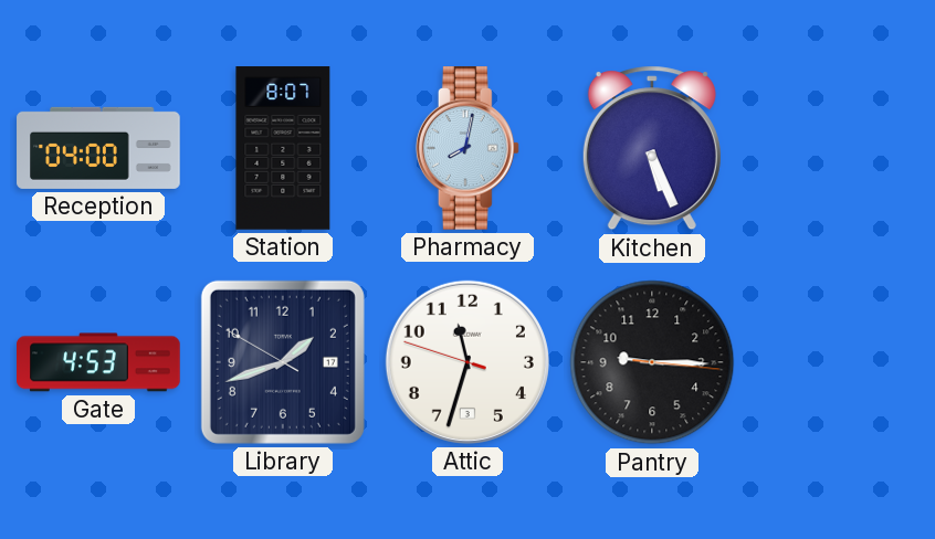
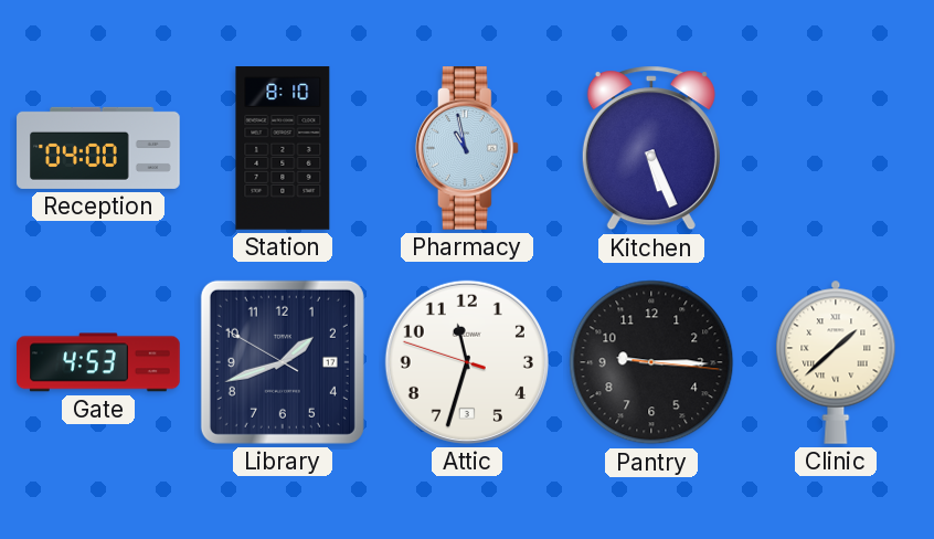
Station: 8:07 -> 8:10 (283, 148)
Pharmacy: 8:02 -> 10:58 (467, 149)
Clinic: none -> 1:38 (836, 362)
